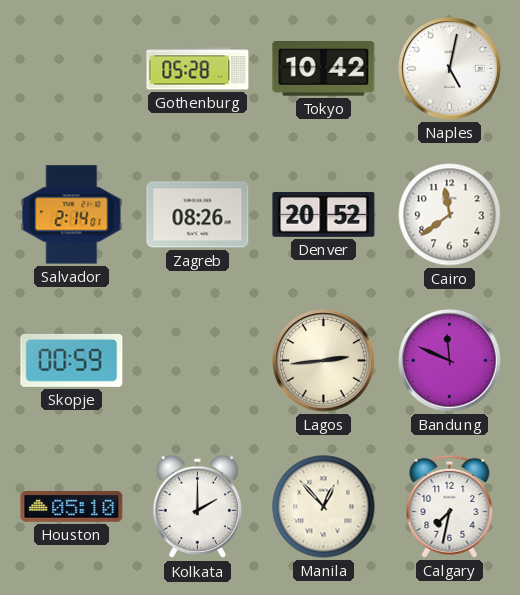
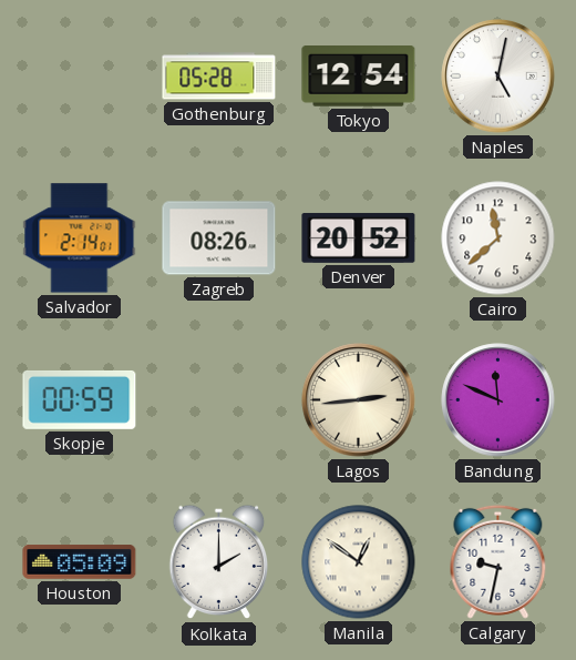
Tokyo: 10:42 -> 12:54 (359, 77)
Cairo: 11:39 -> 11:38 (498, 238)
Houston: 05:10 -> 05:09 (80, 562)
Manila: 12:53 -> 12:51 (359, 562)
Calgary: 7:32 -> 9:32 (498, 561)
